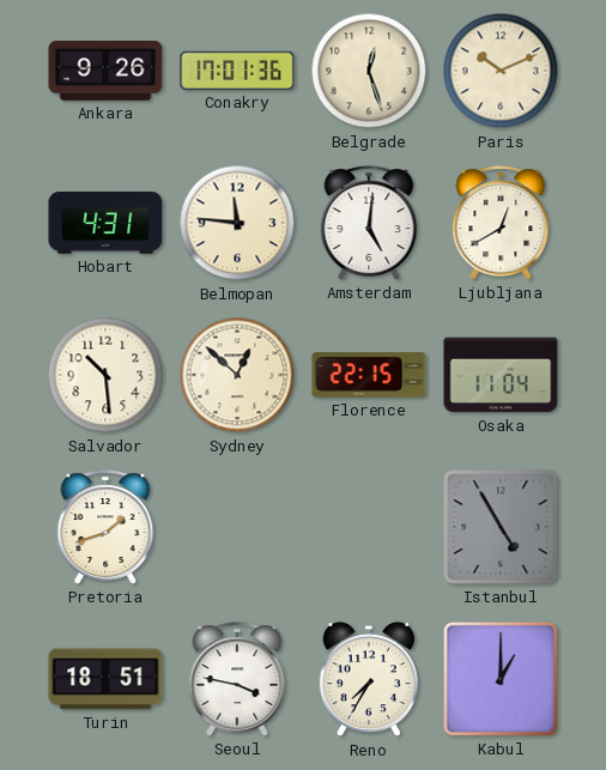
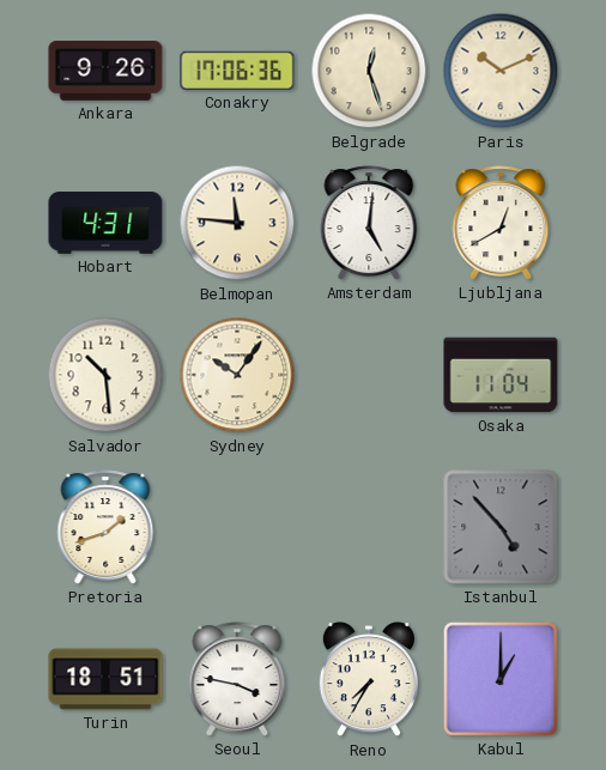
Conakry: 17:01 -> 17:06 (237, 71)
Sydney: 12:52 -> 10:06 (237, 375)
Florence: 22:15 -> none (369, 375)
Istanbul: 4:55 -> 4:53 (501, 527)
